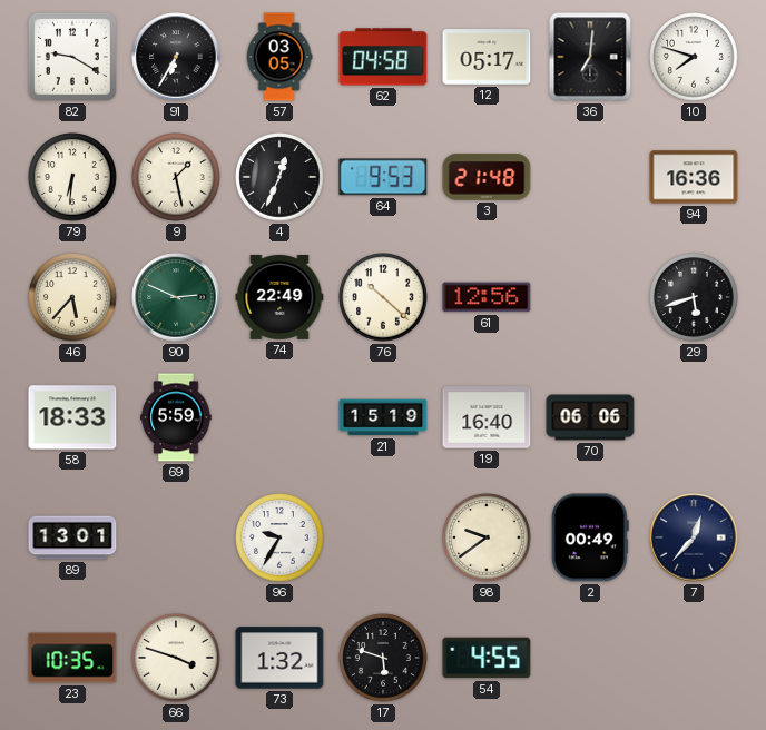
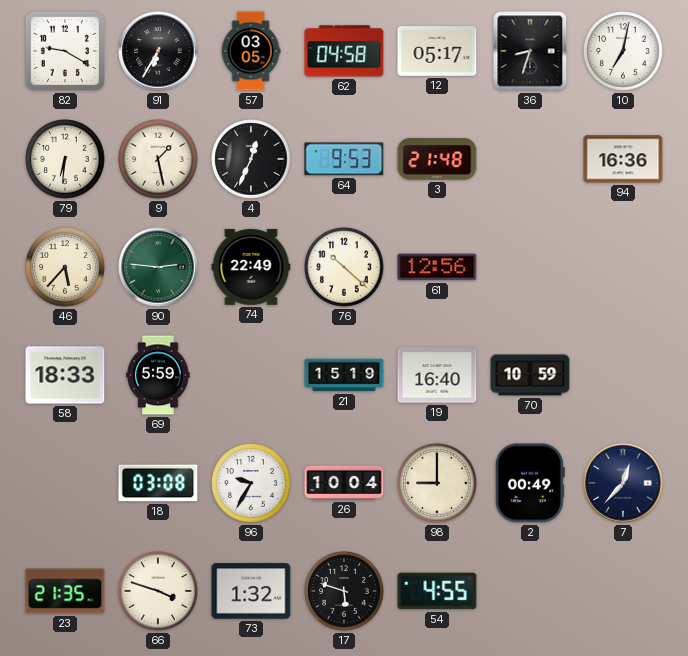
36: 7:01 -> 8:33 (530, 51)
10: 7:48 -> 7:02 (623, 51)
90: 2:49 -> 2:46 (158, 267)
29: 5:42 -> none (694, 297)
70: 06:06 -> 10:59 (530, 375)
89: 13:01 -> none (72, 537)
18: none -> 03:08 (158, 483)
26: none -> 10:04 (344, 483)
98: 9:39 -> 9:00 (437, 483)
23: 10:35 -> 21:35 (65, 591)
